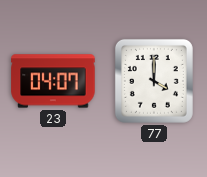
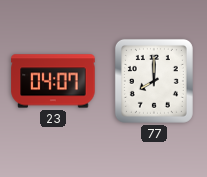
77: 4:00 -> 8:00 (154, 81)
